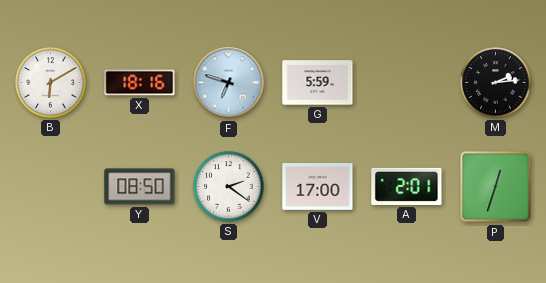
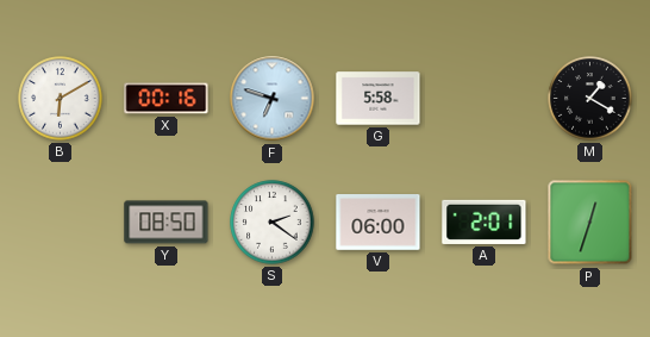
X: 18:16 -> 00:16 (167, 99)
G: 5:59 -> 5:58 (379, 99)
M: 2:14 -> 1:20 (590, 99)
V: 17:00 -> 06:00 (379, 223)
